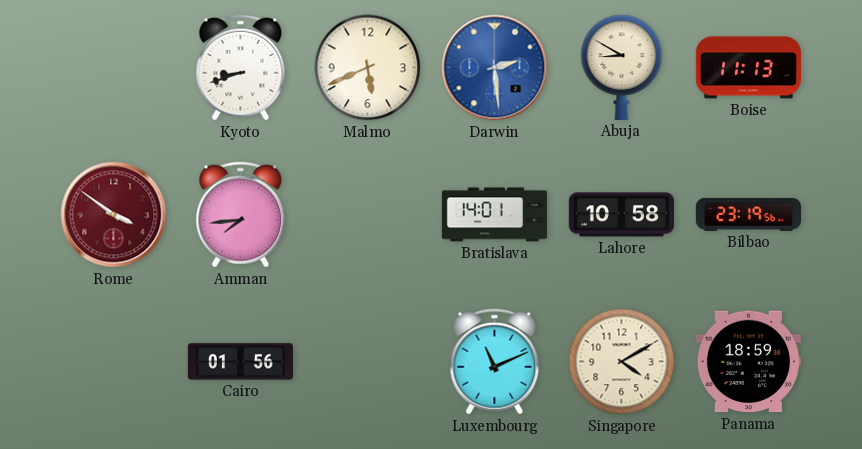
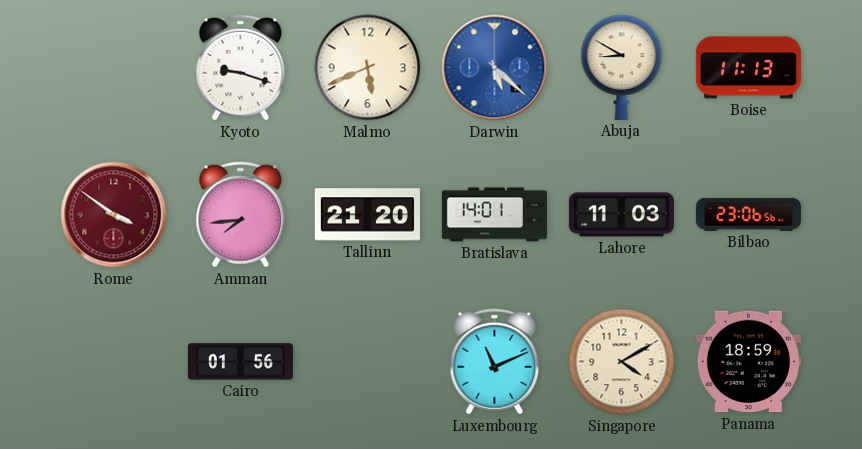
Kyoto: 8:42 -> 9:18 (241, 68)
Darwin: 2:29 -> 5:22 (495, 68)
Tallinn: none -> 21:20 (367, 215)
Lahore: 10:58 -> 11:03 (621, 215)
Bilbao: 23:19 -> 23:06 (748, 214)
